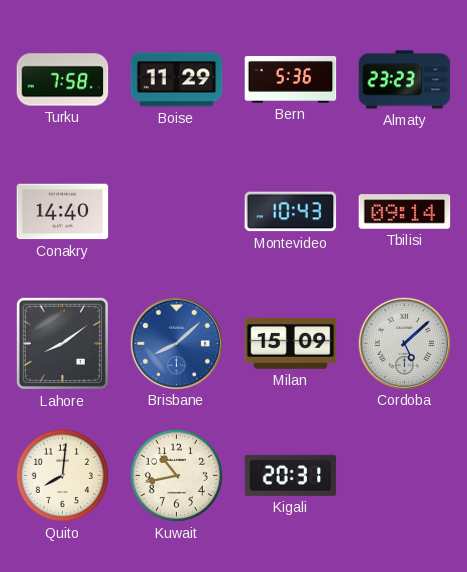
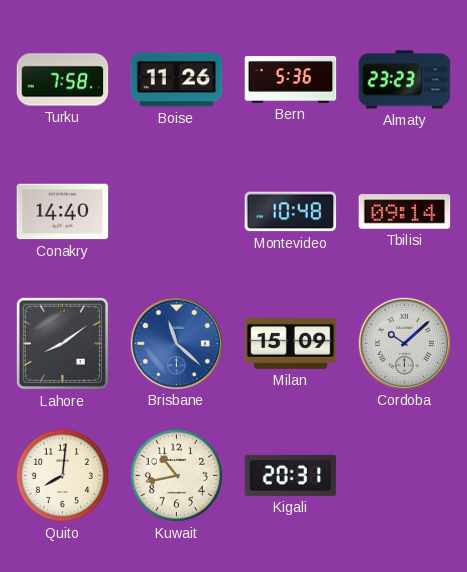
Boise: 11:29 -> 11:26 (177, 80)
Montevideo: 10:43 -> 10:48 (291, 212)
Brisbane: 8:08 -> 11:22 (176, 343)
Cordoba: 5:08 -> 10:08 (404, 343)
